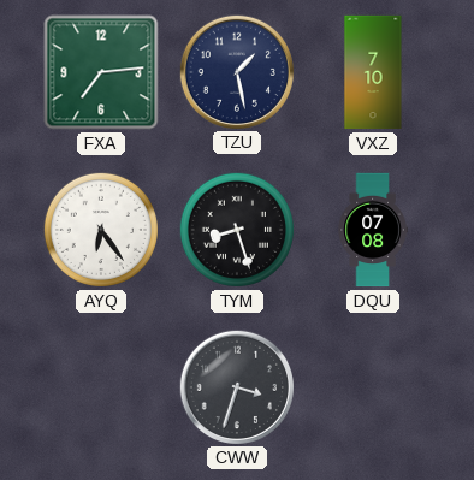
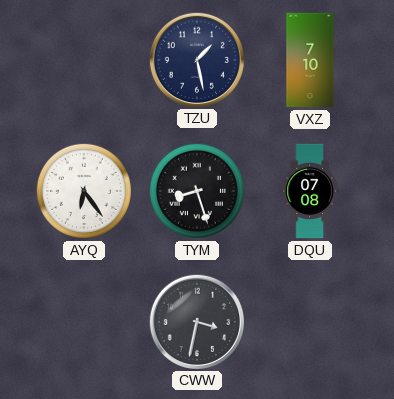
FXA: 7:14 -> none (101, 72)
CWW: 3:33 -> 3:32 (196, 321)
